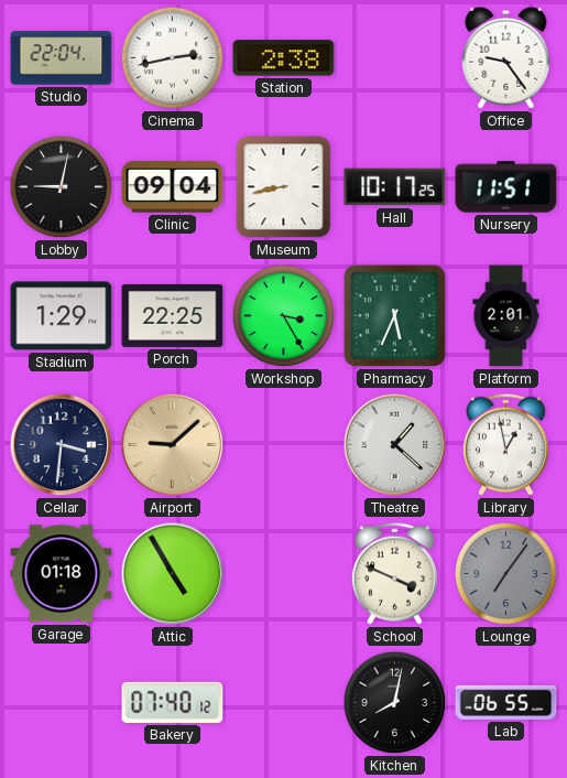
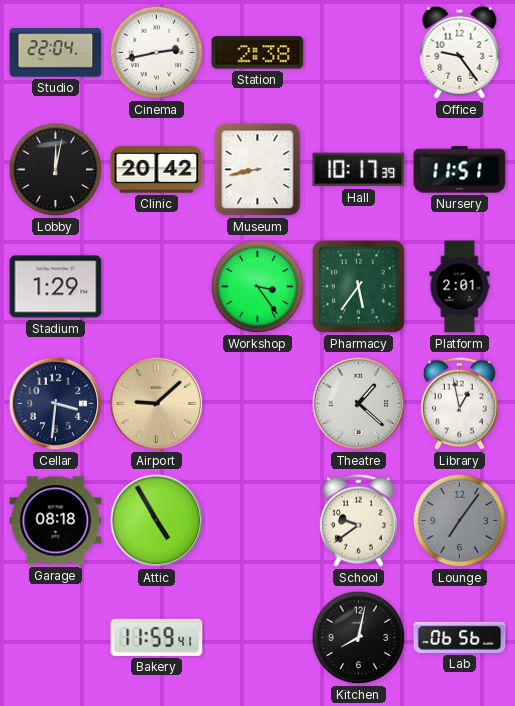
Lobby: 9:02 -> 12:02 (56, 170)
Clinic: 09:04 -> 20:42 (157, 170)
Hall: 10:17:25 -> 10:17:39 (359, 170)
Porch: 22:25 -> none (173, 315)
Workshop: 3:25 -> 3:24 (258, 287)
Pharmacy: 5:34 -> 5:36 (358, 286)
Garage: 01:18 -> 08:18 (56, 521)
School: 3:49 -> 9:39 (358, 520)
Bakery: 07:40 -> 11:59 (157, 637)
Lab: 06:55 -> 06:56 (460, 637)
